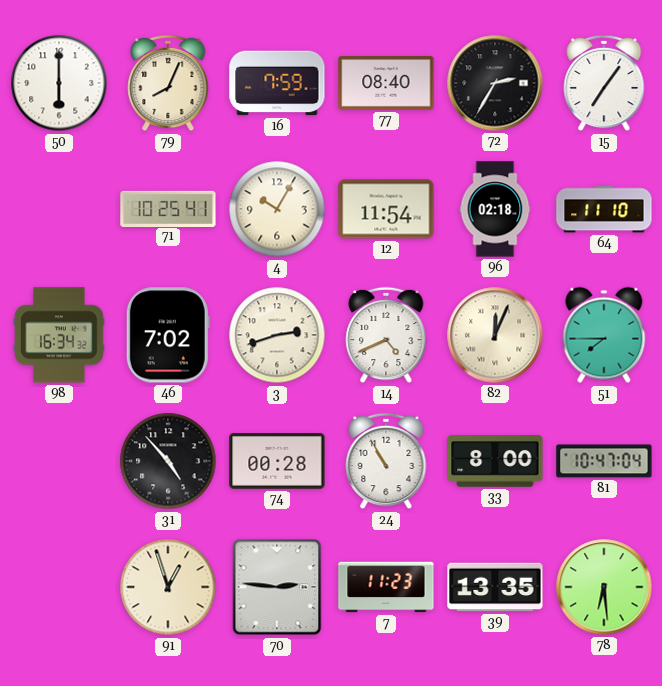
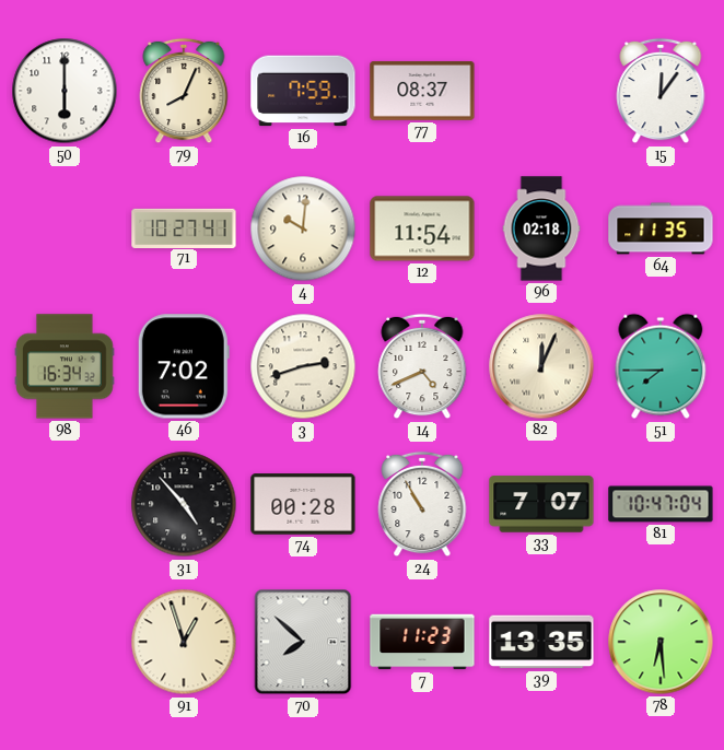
77: 08:40 -> 08:37 (422, 91)
72: 2:35 -> none (495, 83)
15: 7:06 -> 12:06 (661, 91)
71: 10:25 -> 10:27 (184, 227)
4: 10:05 -> 10:01 (303, 228)
64: 11:10 -> 11:35 (661, 228)
33: 8:00 -> 7:07 (541, 504)
70: 2:46 -> 7:52 (303, 642)
